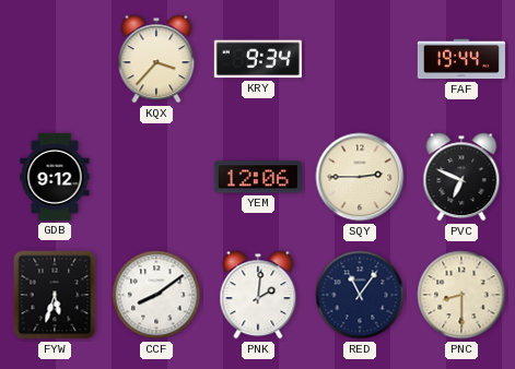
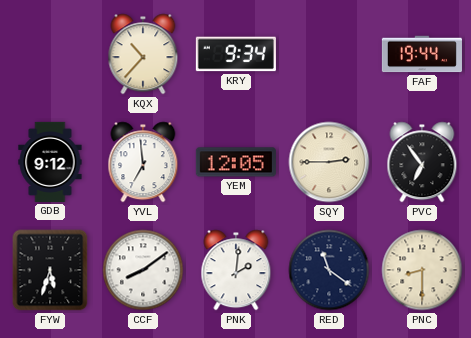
KQX: 3:37 -> 10:37 (143, 54)
YVL: none -> 6:59 (143, 162)
YEM: 12:06 -> 12:05 (236, 162)
PVC: 6:49 -> 6:54 (422, 162)
RED: 11:06 -> 11:21 (329, 270)
